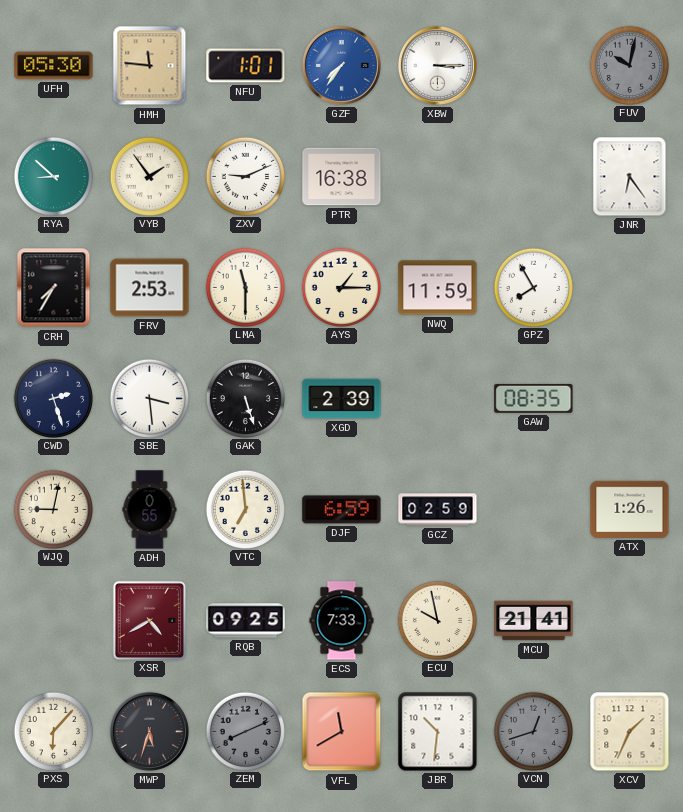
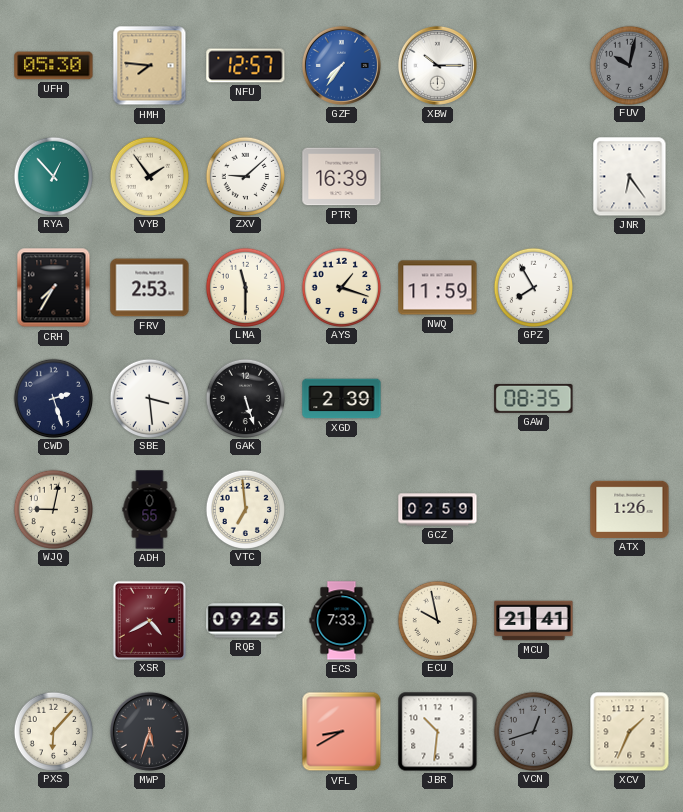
HMH: 11:46 -> 7:46 (150, 66)
NFU: 1:01 -> 12:57 (246, 66)
XBW: 3:15 -> 10:15 (437, 65)
RYA: 8:52 -> 12:53 (53, 176)
ZXV: 9:11 -> 9:08 (245, 176)
PTR: 16:38 -> 16:39 (342, 177)
AYS: 1:15 -> 1:18 (341, 287)
DJF: 6:59 -> none (342, 510)
ZEM: 8:11 -> none (245, 731)
VFL: 11:40 -> 8:40 (342, 732)
